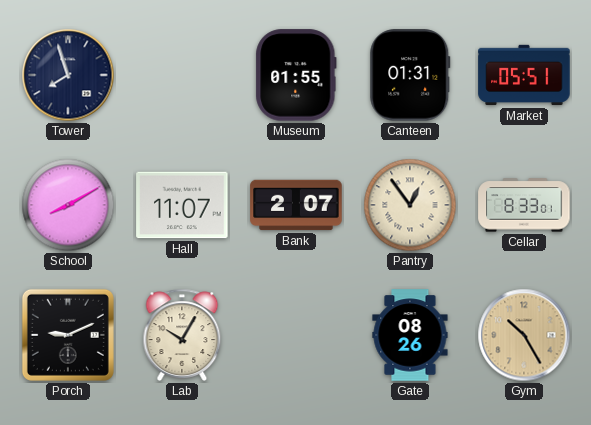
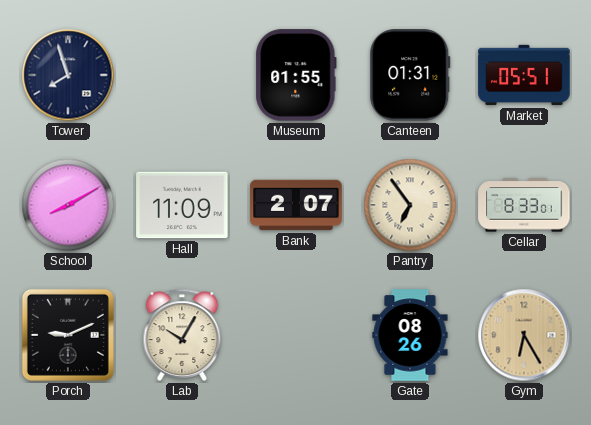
Hall: 11:07 -> 11:09 (182, 205)
Pantry: 12:54 -> 6:54 (410, 205)
Gym: 10:25 -> 6:25 (524, 335)
